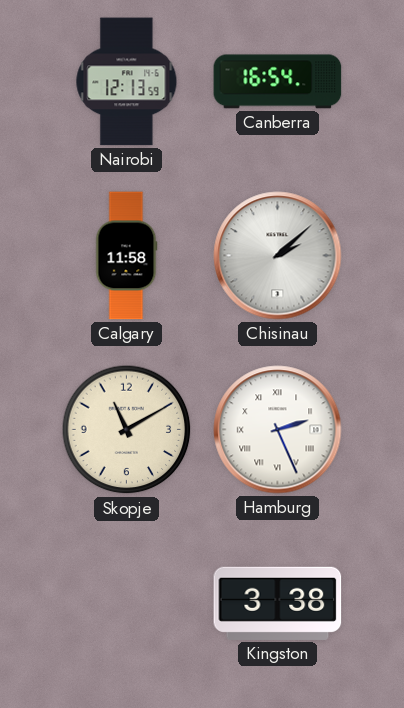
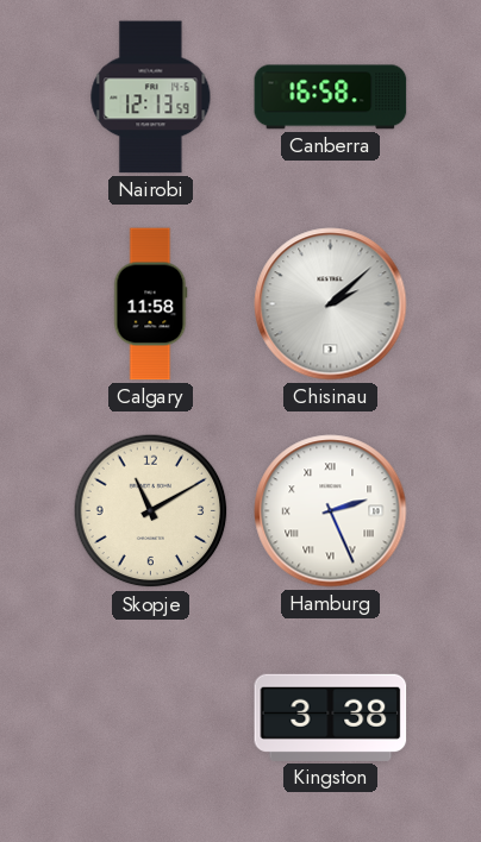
Canberra: 16:54 -> 16:58 (331, 98)
